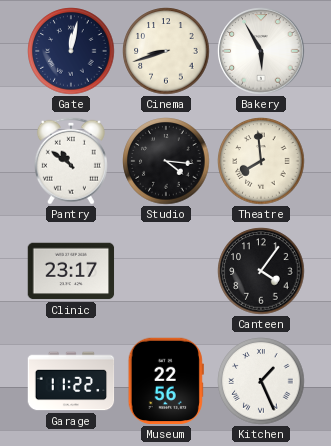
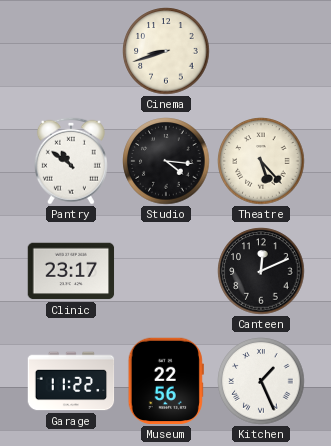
Gate: 12:02 -> none (71, 51)
Bakery: 5:55 -> none (261, 51)
Theatre: 7:59 -> 5:23 (261, 161)
Canteen: 4:06 -> 12:11 (261, 271)
